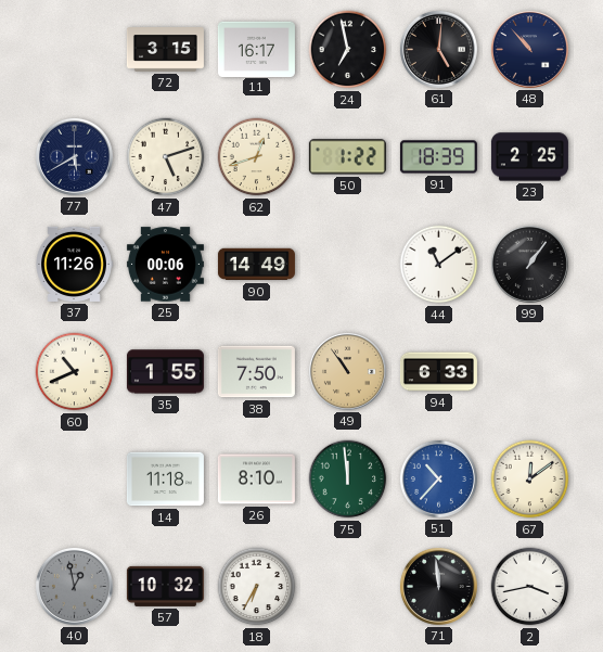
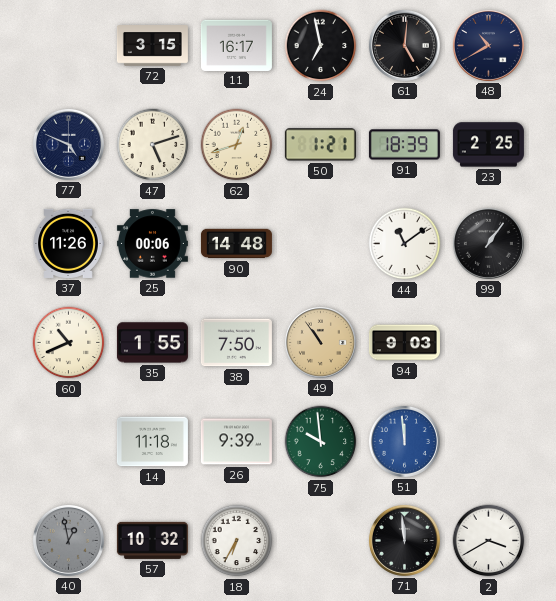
48: 10:53 -> 10:40 (488, 45)
77: 5:40 -> 4:49 (68, 144)
50: 1:22 -> 1:21 (320, 145)
90: 14:49 -> 14:48 (236, 244)
94: 6:33 -> 9:03 (404, 343)
26: 8:10 -> 9:39 (236, 442)
75: 11:59 -> 9:59 (321, 442)
51: 10:37 -> 11:59 (404, 441)
67: 12:09 -> none (530, 480)
2: 3:43 -> 3:40 (489, 541)
